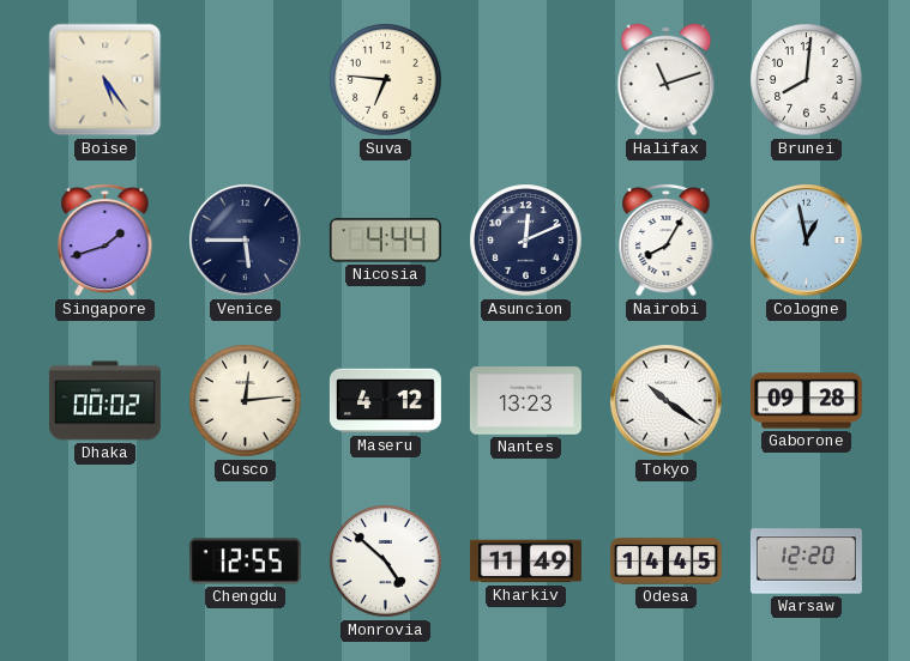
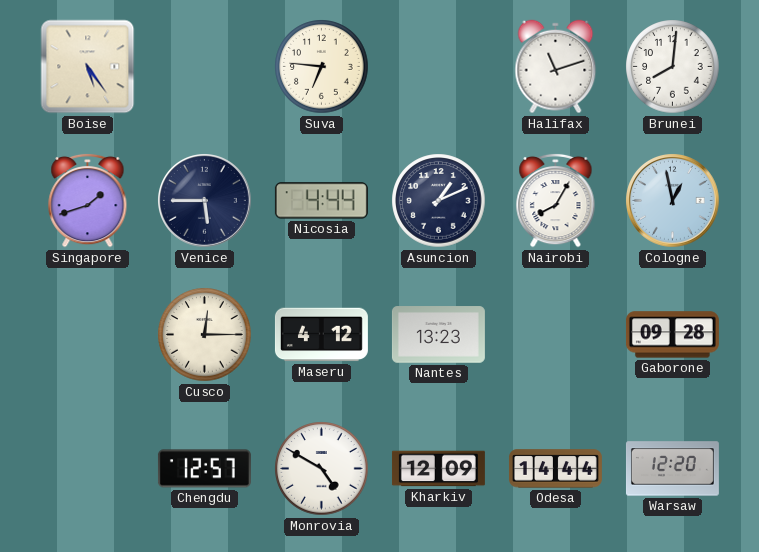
Asuncion: 12:11 -> 1:11 (439, 201)
Dhaka: 00:02 -> none (104, 401)
Cusco: 12:14 -> 12:15 (205, 335)
Tokyo: 10:21 -> none (667, 401)
Chengdu: 12:55 -> 12:57 (204, 469)
Monrovia: 4:52 -> 4:50 (322, 469)
Kharkiv: 11:49 -> 12:09 (438, 469)
Odesa: 14:45 -> 14:44 (555, 469)
